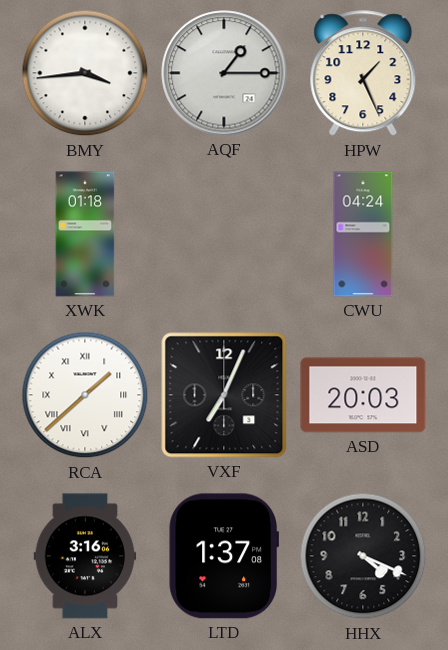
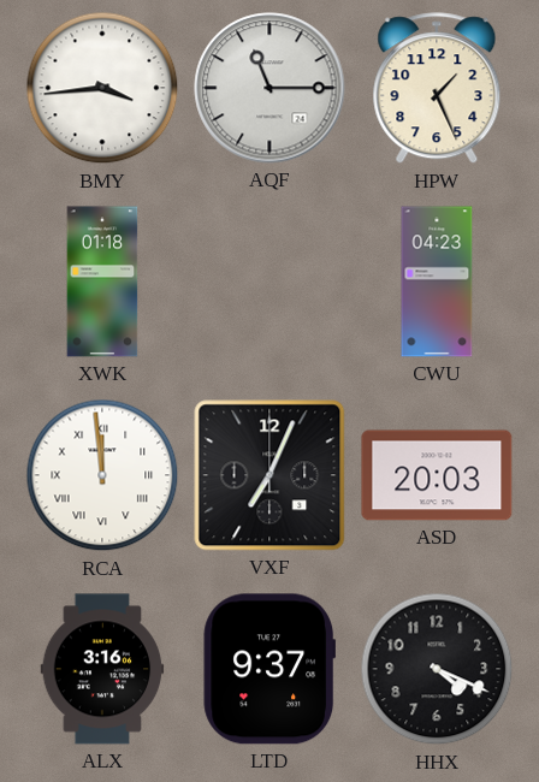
AQF: 1:15 -> 11:15 (269, 88)
CWU: 04:24 -> 04:23 (437, 282)
RCA: 1:38 -> 11:59 (102, 475)
LTD: 1:37 -> 9:37 (268, 669)
